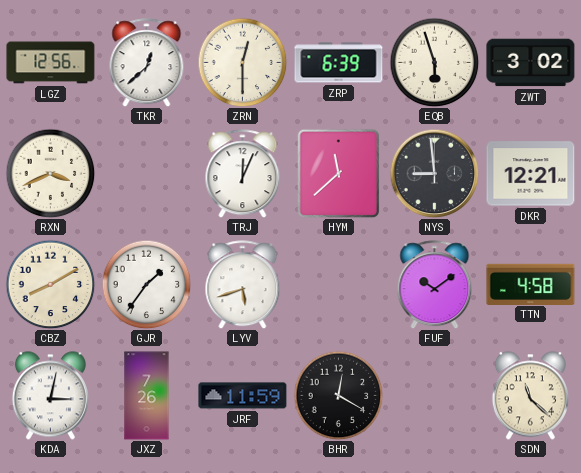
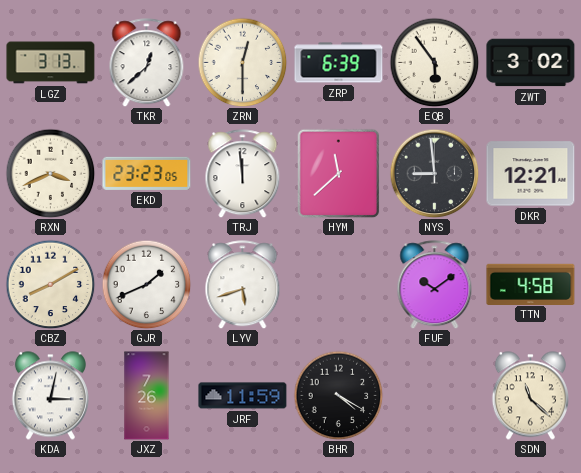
LGZ: 12:56 -> 3:13 (51, 63)
EQB: 5:57 -> 5:54 (434, 62)
EKD: none -> 23:23 (147, 173)
TRJ: 12:04 -> 11:59 (243, 174)
GJR: 1:36 -> 1:41 (146, 284)
BHR: 12:20 -> 4:20 (338, 395)
